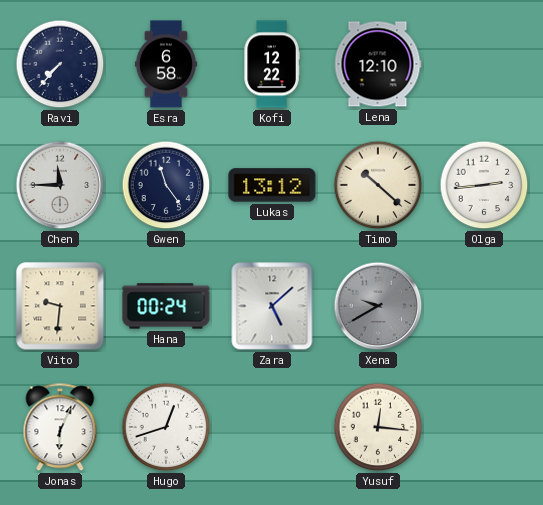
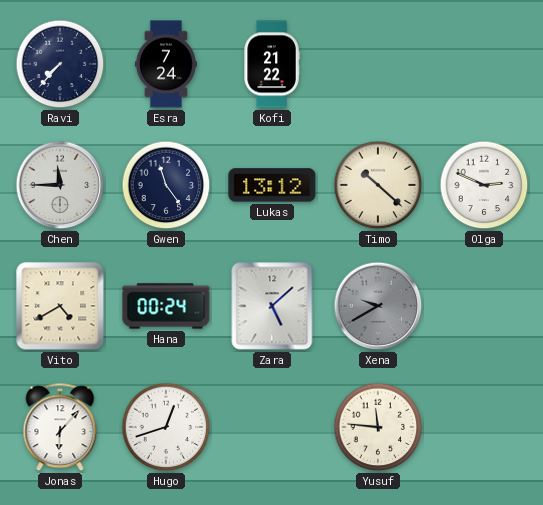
Esra: 6:58 -> 7:24 (166, 64)
Kofi: 12:22 -> 21:22 (272, 64)
Lena: 12:10 -> none (378, 64)
Olga: 2:44 -> 2:49 (484, 185)
Vito: 9:31 -> 4:40 (60, 306)
Jonas: 6:04 -> 6:07 (60, 428)
Yusuf: 12:16 -> 11:46 (378, 427)
